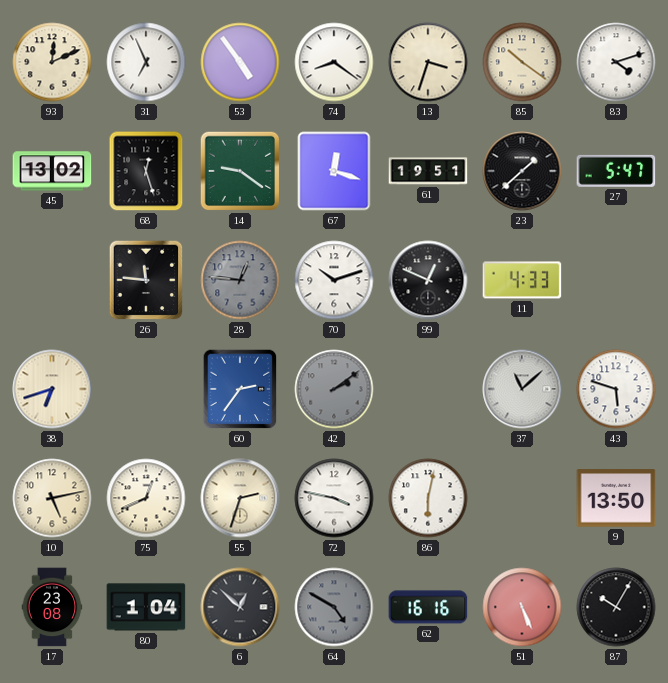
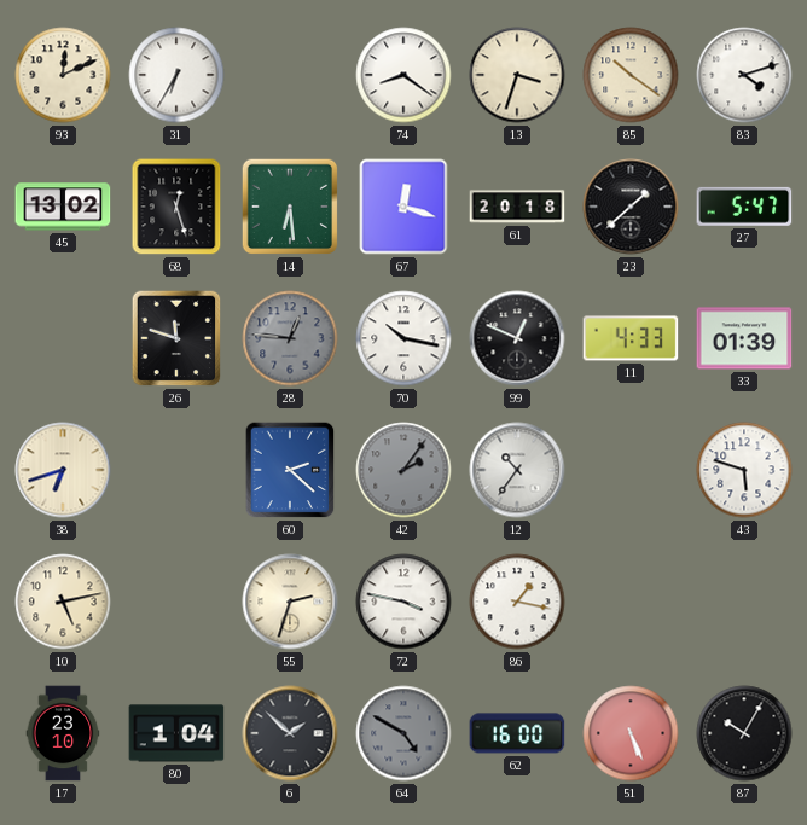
31: 6:56 -> 6:35 (176, 75)
53: 4:54 -> none (240, 62)
14: 9:21 -> 6:29 (290, 207)
61: 19:51 -> 20:18 (517, 207)
26: 11:46 -> 11:48 (176, 338)
70: 10:12 -> 10:17 (403, 338)
33: none -> 01:39 (744, 338)
60: 2:36 -> 2:22 (290, 470)
42: 2:09 -> 2:06 (403, 470)
12: none -> 10:36 (517, 470)
37: 11:08 -> none (522, 389)
75: 12:41 -> none (146, 498)
86: 6:02 -> 1:17 (517, 602)
9: 13:50 -> none (616, 498)
17: 23:08 -> 23:10 (63, 733)
6: 12:52 -> 1:52 (290, 733)
62: 16:16 -> 16:00 (517, 733)
